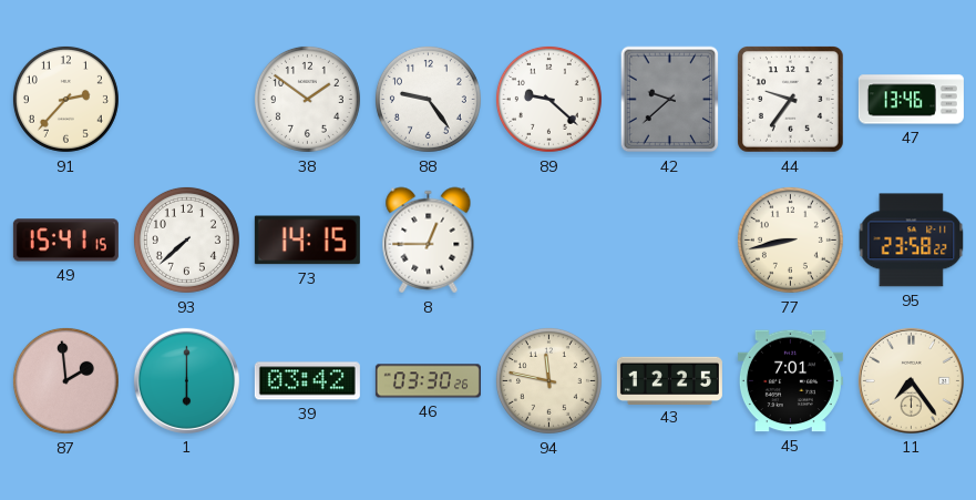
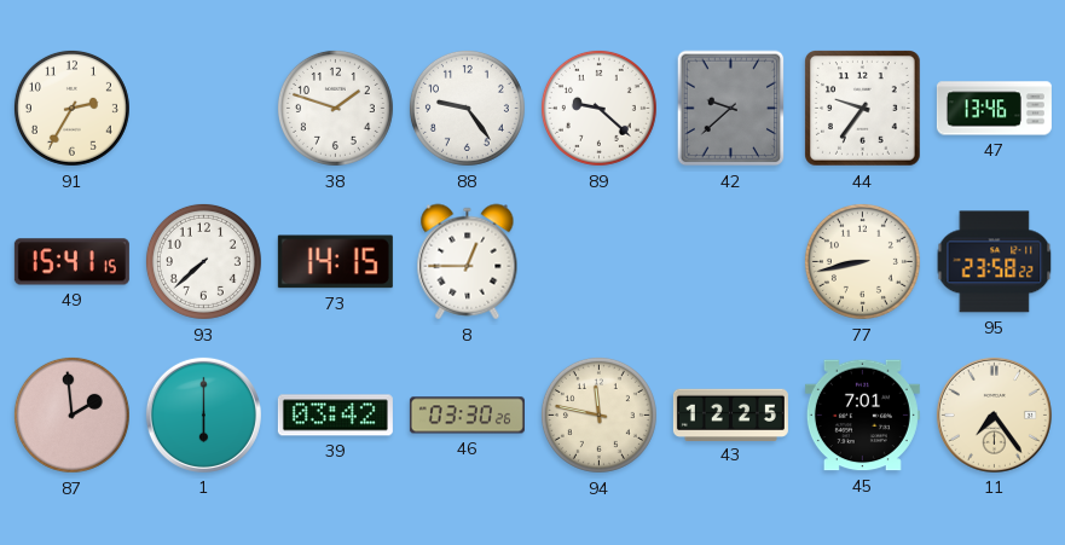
91: 2:37 -> 2:35 (71, 108)
38: 1:51 -> 1:48 (335, 108)
